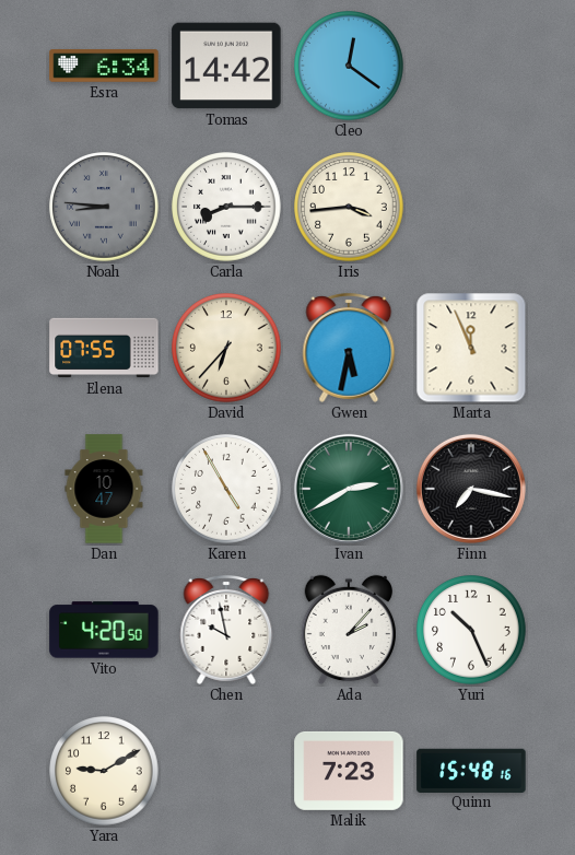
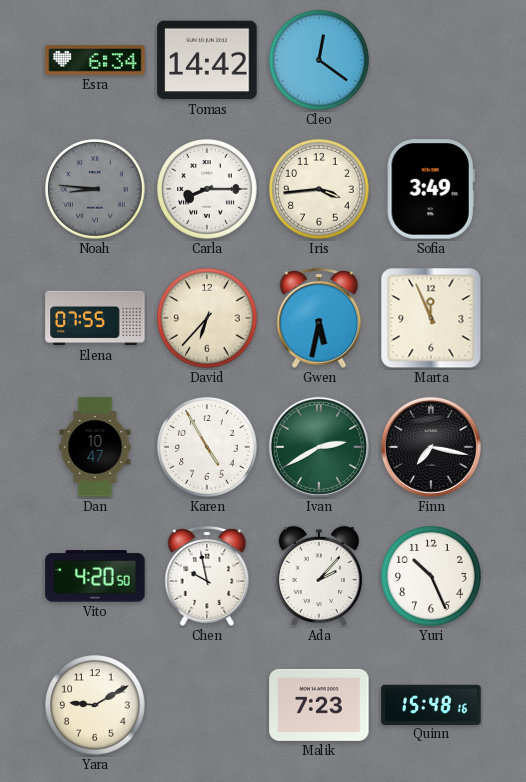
Sofia: none -> 3:49 (431, 189)
